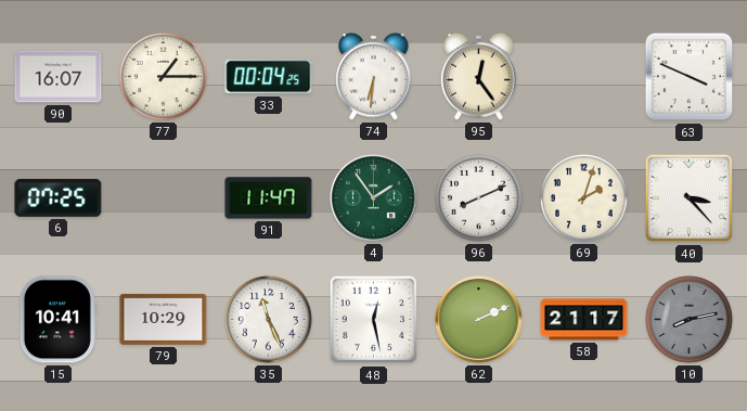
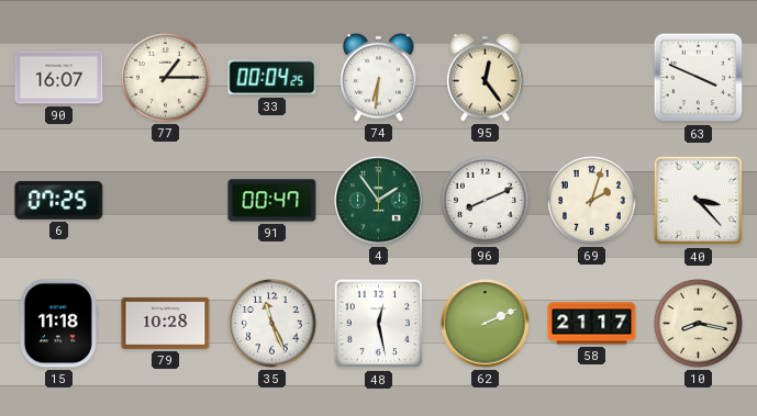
91: 11:47 -> 00:47 (272, 201)
15: 10:41 -> 11:18 (58, 324)
79: 10:29 -> 10:28 (166, 323)
10: 8:13 -> 8:17 (699, 324)
10 dial: grey -> cream (699, 324)
